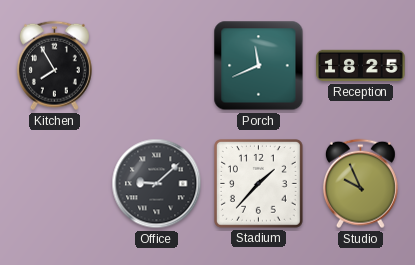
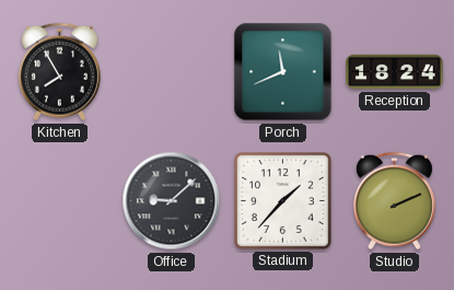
Reception: 18:25 -> 18:24 (395, 72)
Studio: 9:56 -> 2:11 (394, 201)
